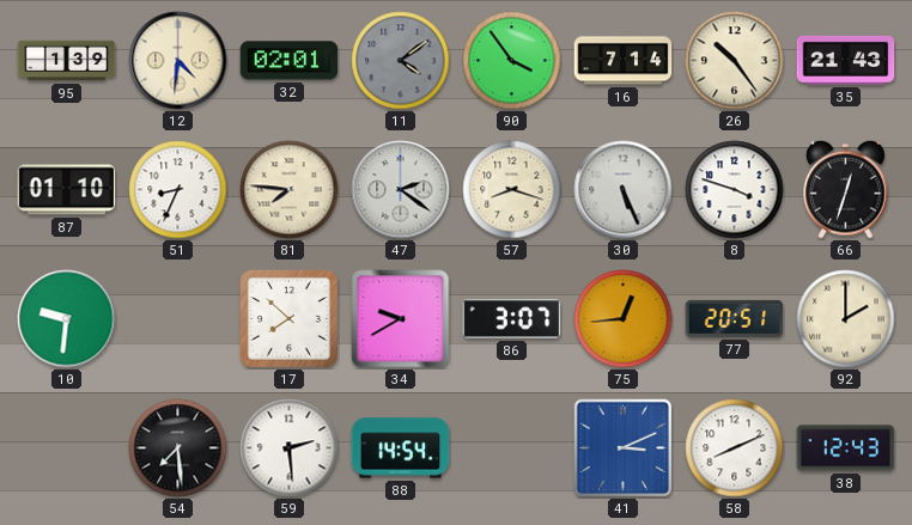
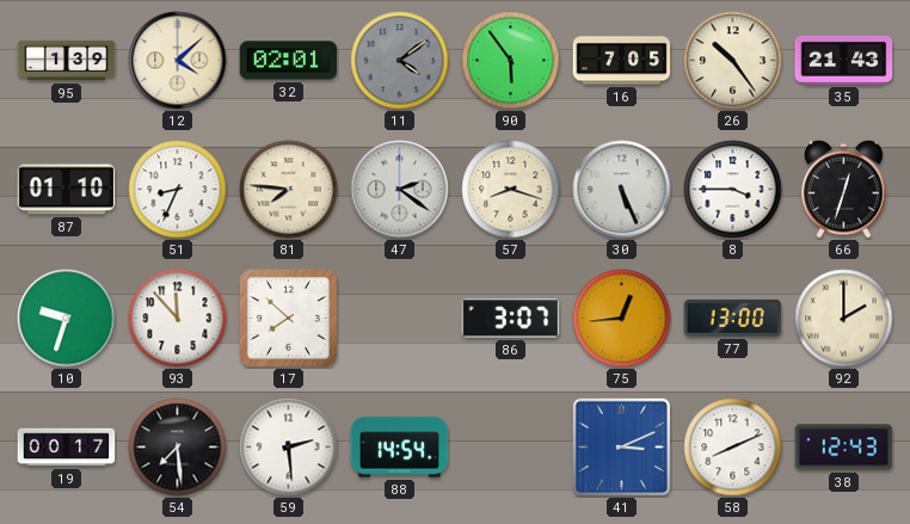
12: 4:31 -> 4:08 (178, 61)
90: 3:54 -> 5:54 (511, 61)
16: 7:14 -> 7:05 (622, 61)
8: 3:48 -> 3:45 (733, 190)
10: 9:31 -> 9:33 (67, 319)
93: none -> 11:53 (178, 319)
34: 9:40 -> none (401, 319)
77: 20:51 -> 13:00 (733, 318)
19: none -> 00:17 (67, 448)
